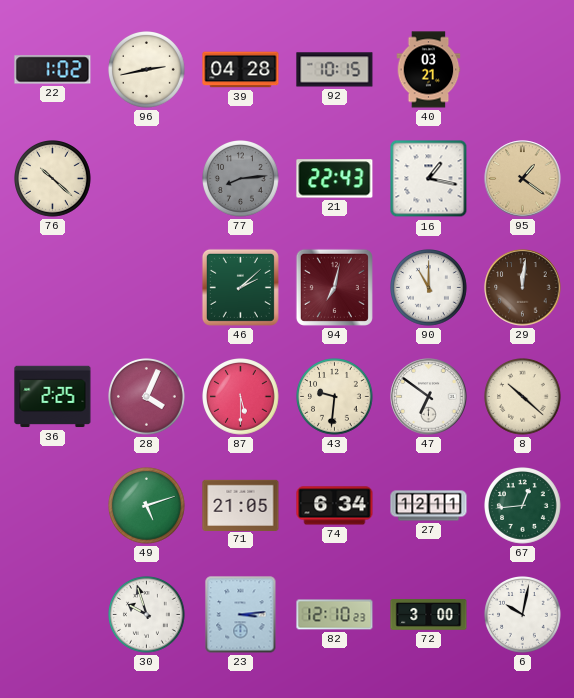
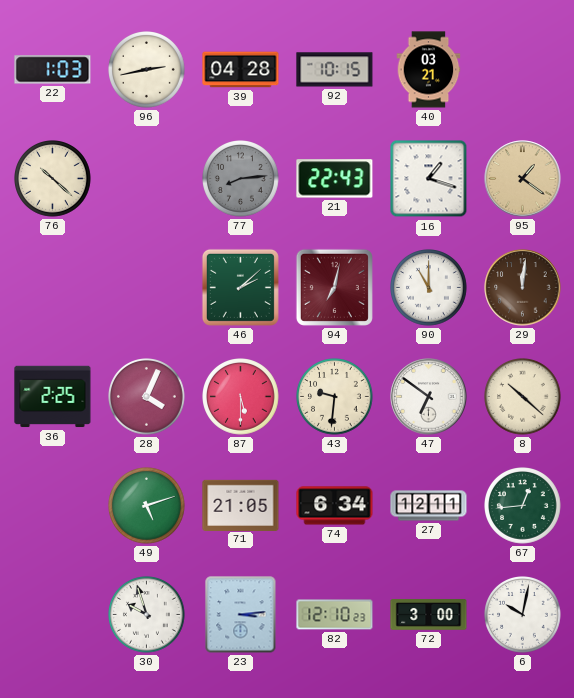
22: 1:02 -> 1:03 (53, 70)
16: 1:17 -> 1:18 (429, 179)
